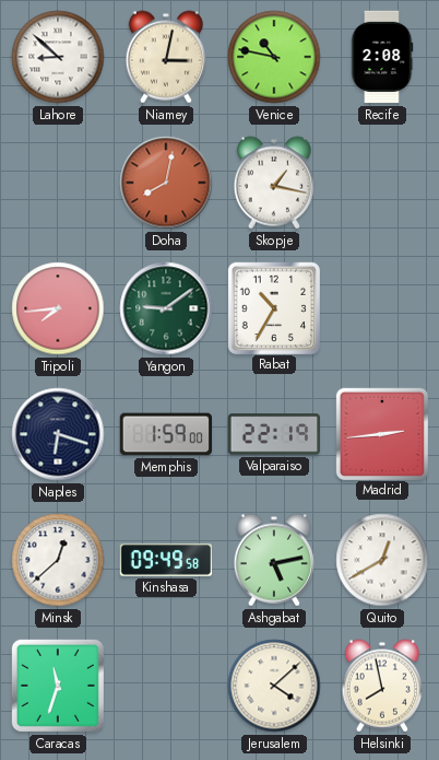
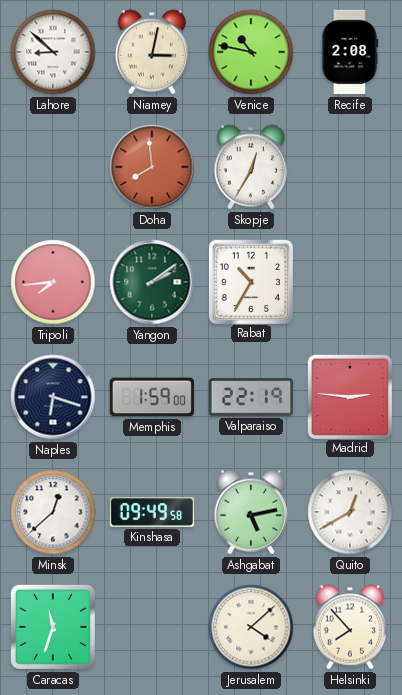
Doha: 8:02 -> 7:59 (152, 167)
Skopje: 1:17 -> 12:35 (250, 167)
Yangon: 9:09 -> 2:09 (152, 282)
Madrid: 2:44 -> 2:46 (349, 396)
Helsinki: 7:58 -> 7:53 (349, 627)
